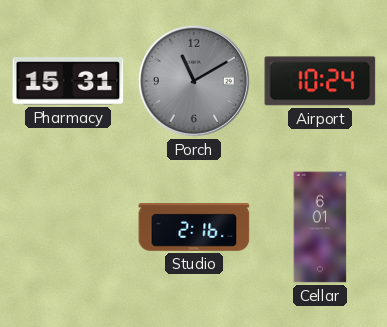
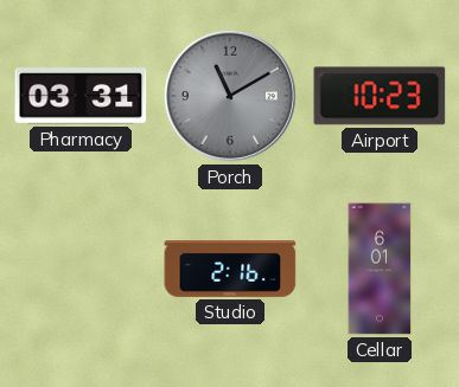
Pharmacy: 15:31 -> 03:31 (81, 96)
Airport: 10:24 -> 10:23 (380, 96)
